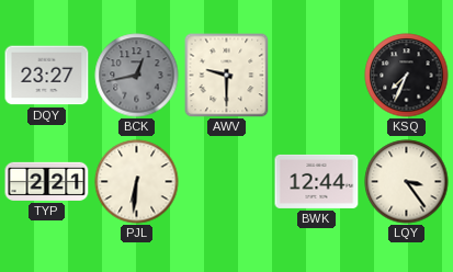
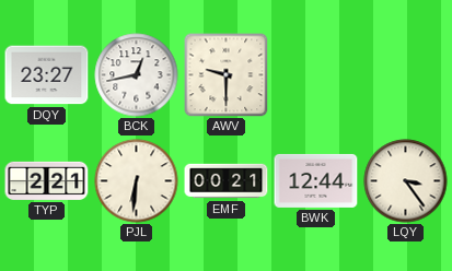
BCK dial: grey -> white (137, 75)
KSQ: 7:34 -> none (407, 76)
EMF: none -> 00:21 (227, 181)
